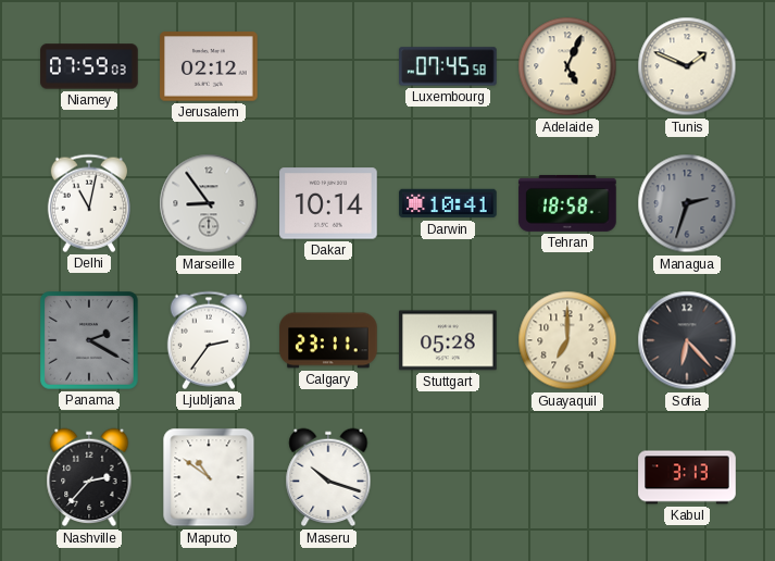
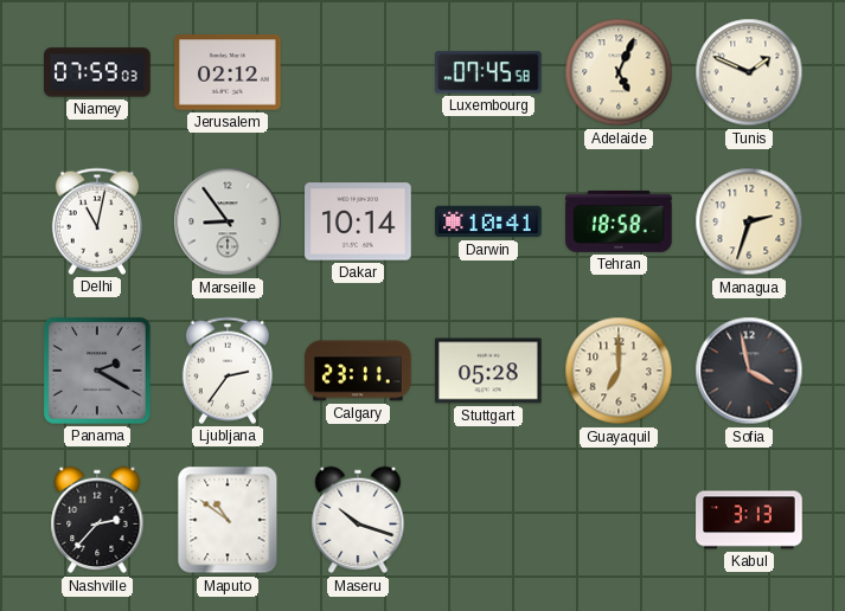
Managua dial: grey -> cream (749, 221)
Sofia: 6:23 -> 3:58 (749, 371)
